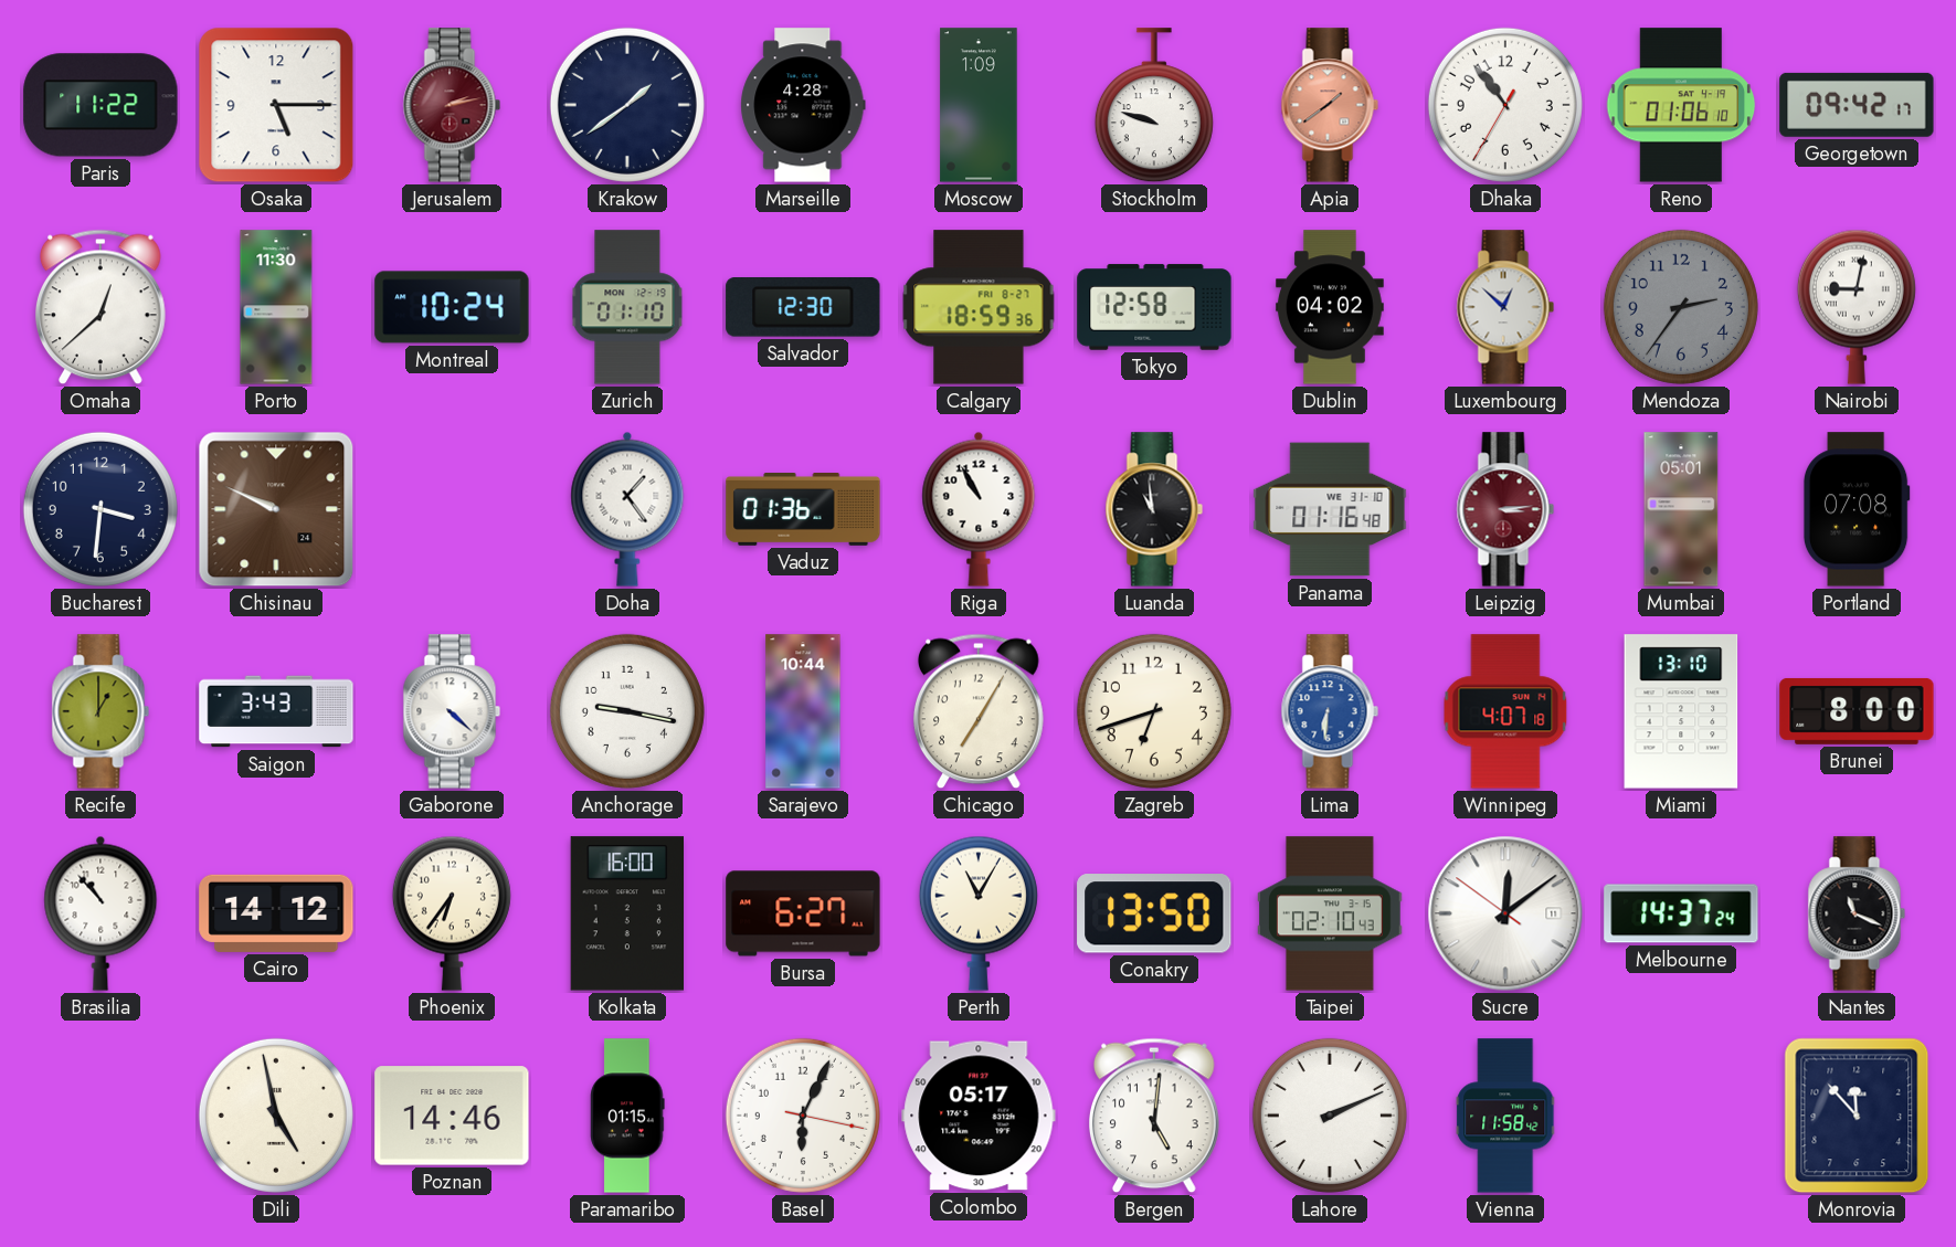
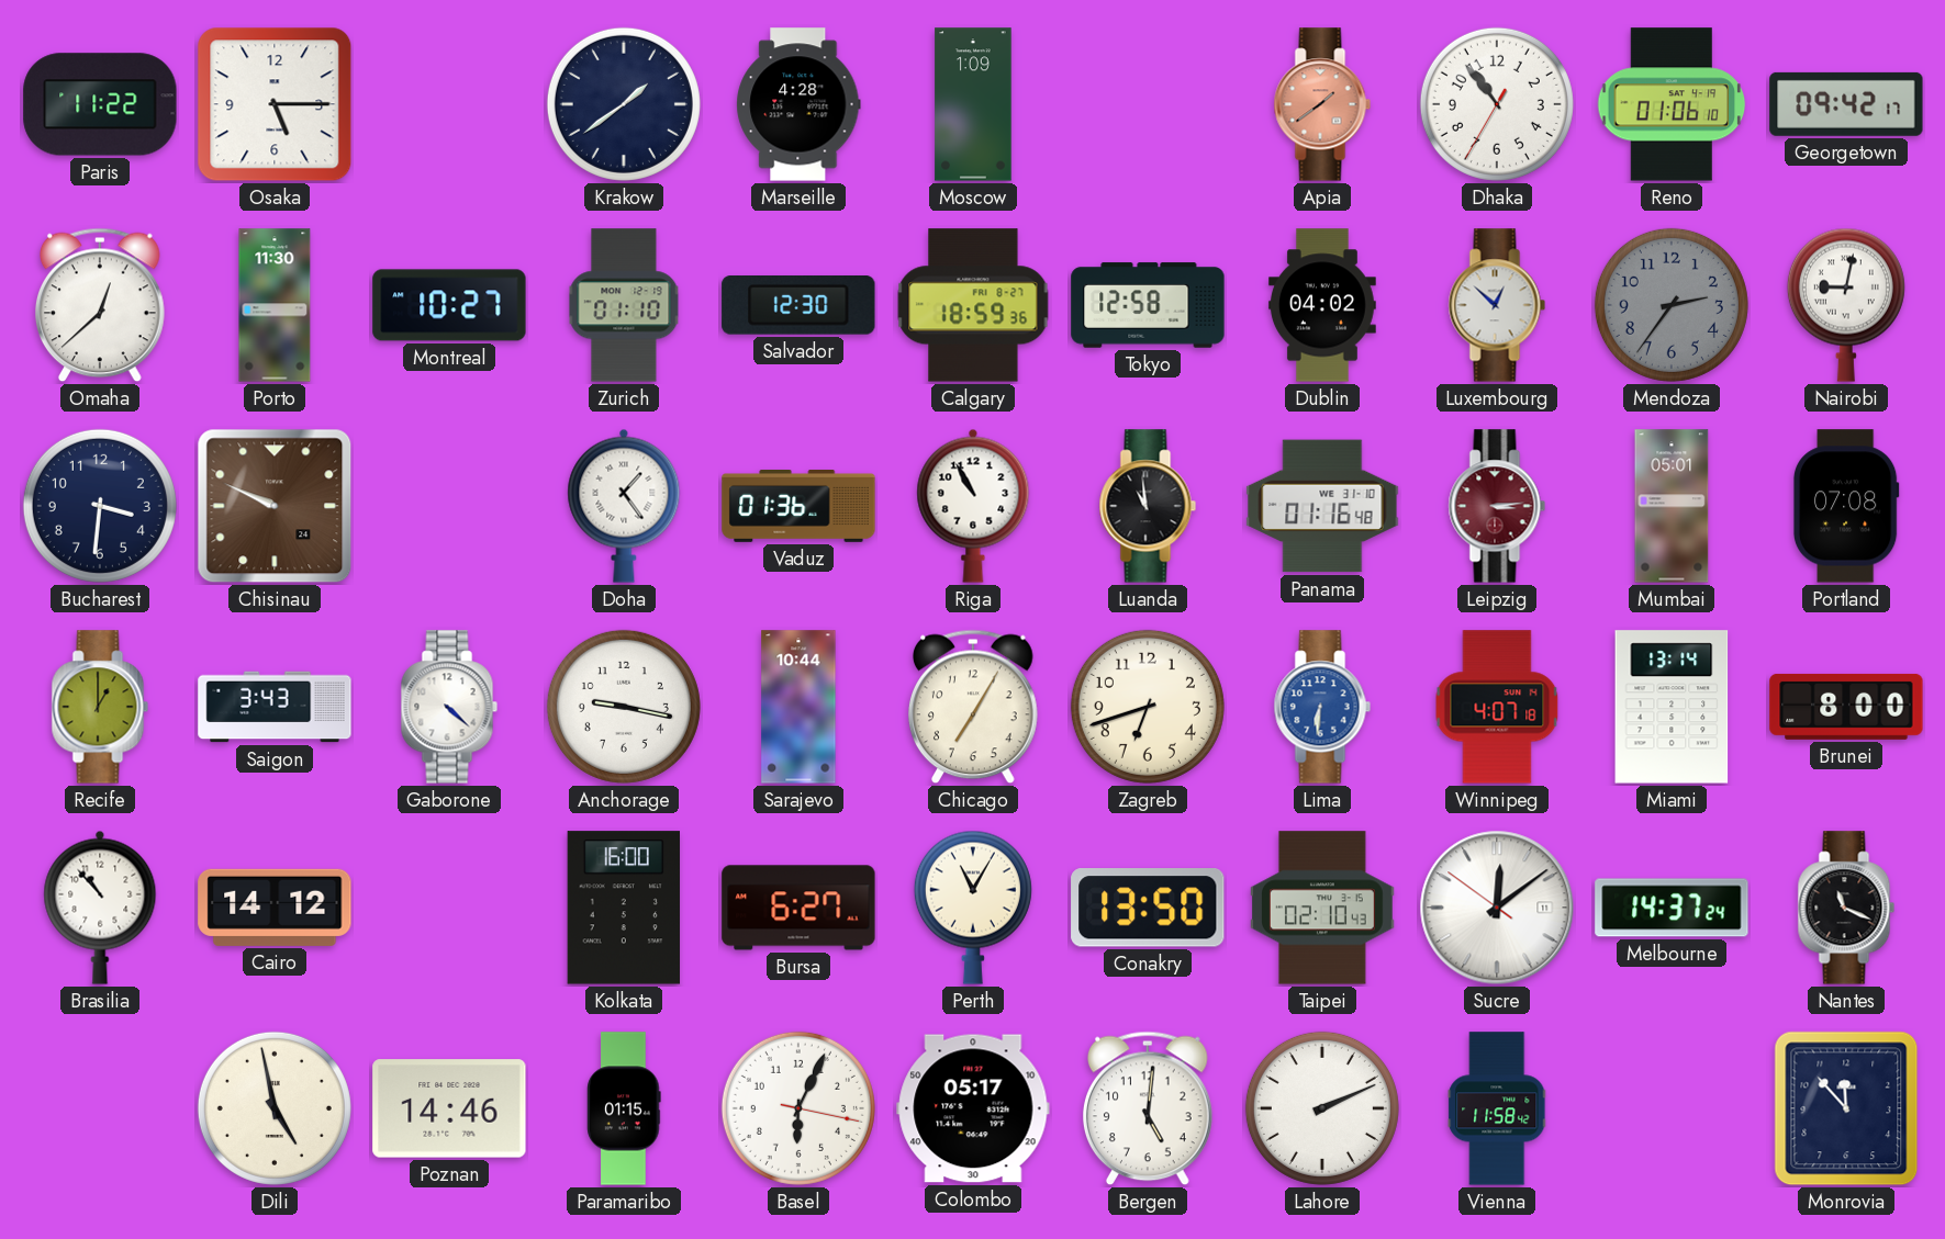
Jerusalem: 2:13 -> none (452, 105)
Stockholm: 9:48 -> none (1154, 106)
Montreal: 10:24 -> 10:27 (449, 305)
Miami: 13:10 -> 13:14 (1672, 707)
Phoenix: 6:36 -> none (452, 913)
